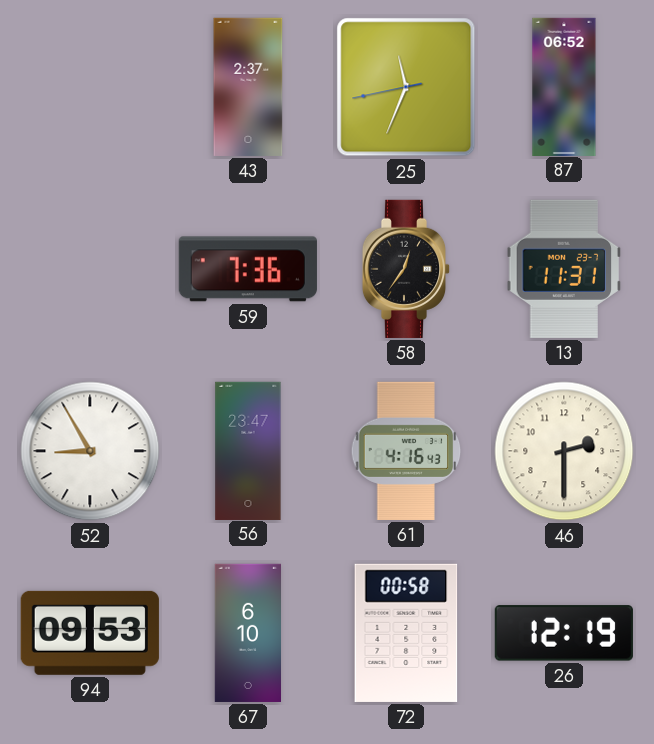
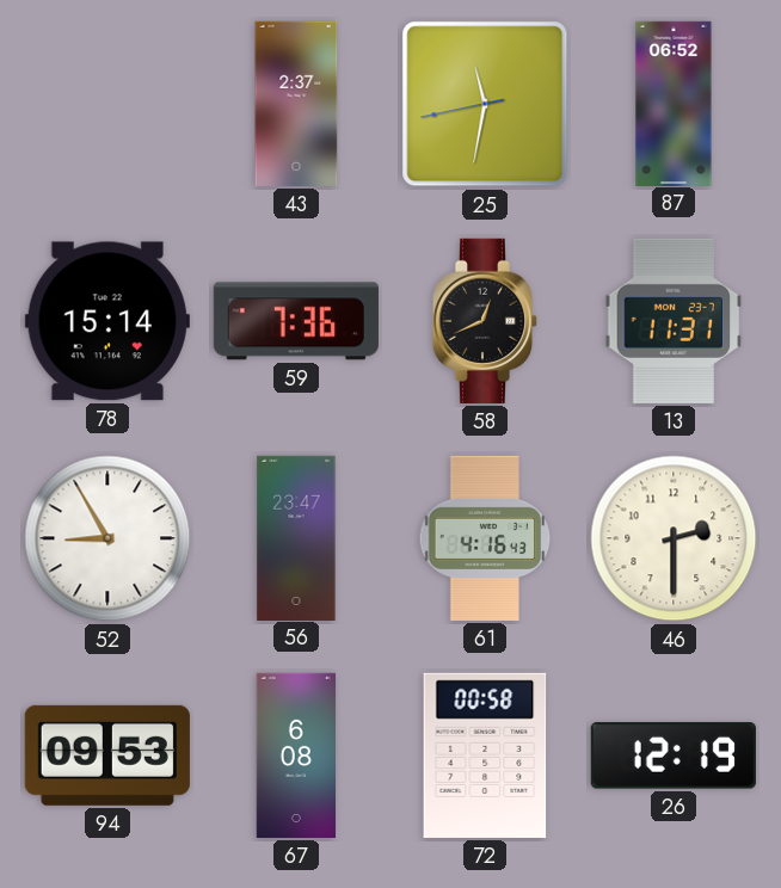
25: 11:33 -> 11:31 (485, 104)
78: none -> 15:14 (107, 321)
58: 12:36 -> 12:41 (485, 321)
67: 6:10 -> 6:08 (295, 756)
